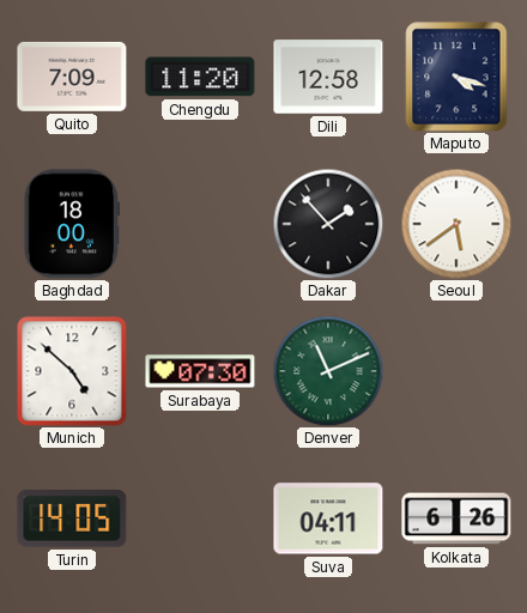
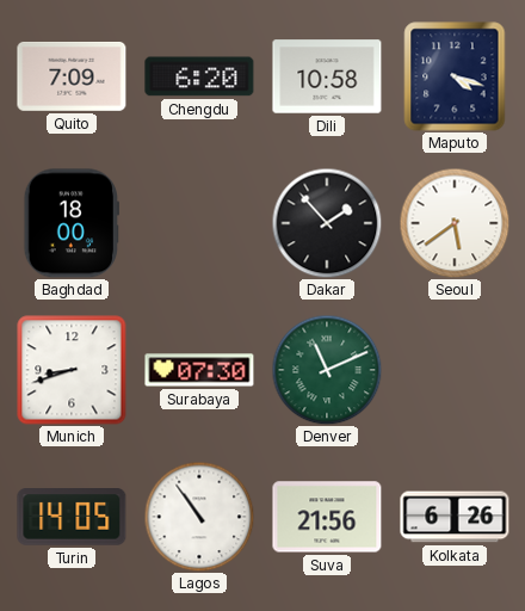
Chengdu: 11:20 -> 6:20 (199, 76)
Dili: 12:58 -> 10:58 (327, 76)
Munich: 4:52 -> 8:42 (72, 370)
Lagos: none -> 10:54 (199, 517)
Suva: 04:11 -> 21:56 (327, 517)
